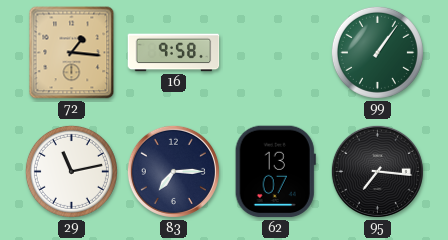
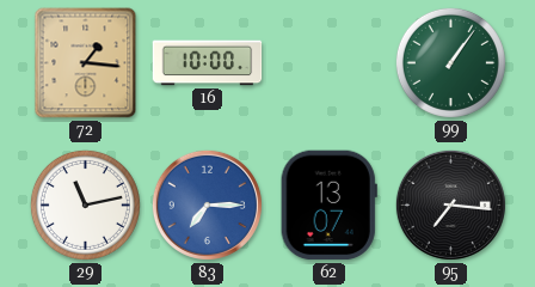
16: 9:58 -> 10:00 (208, 63)
83 dial: navy -> blue (207, 204)
